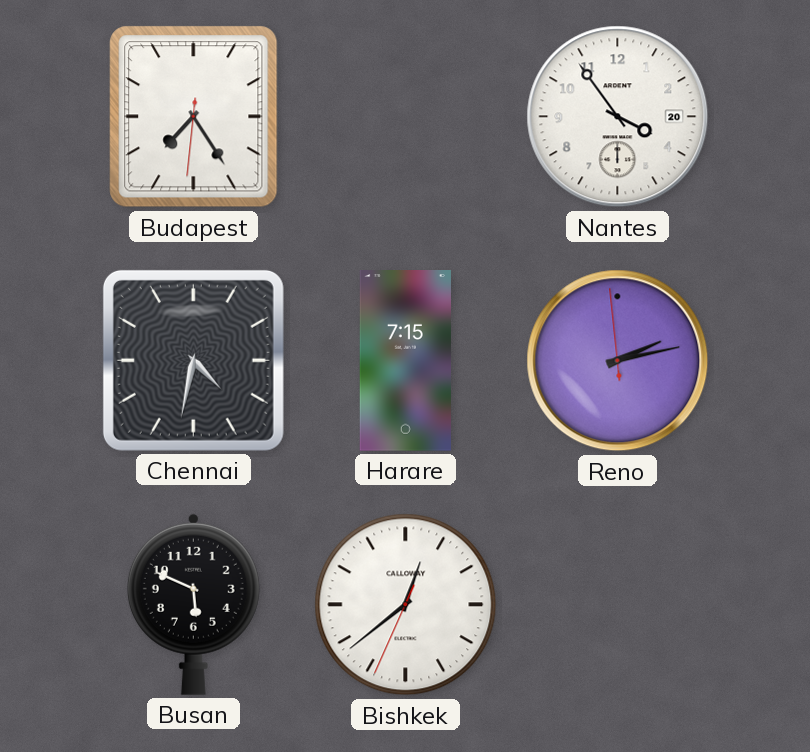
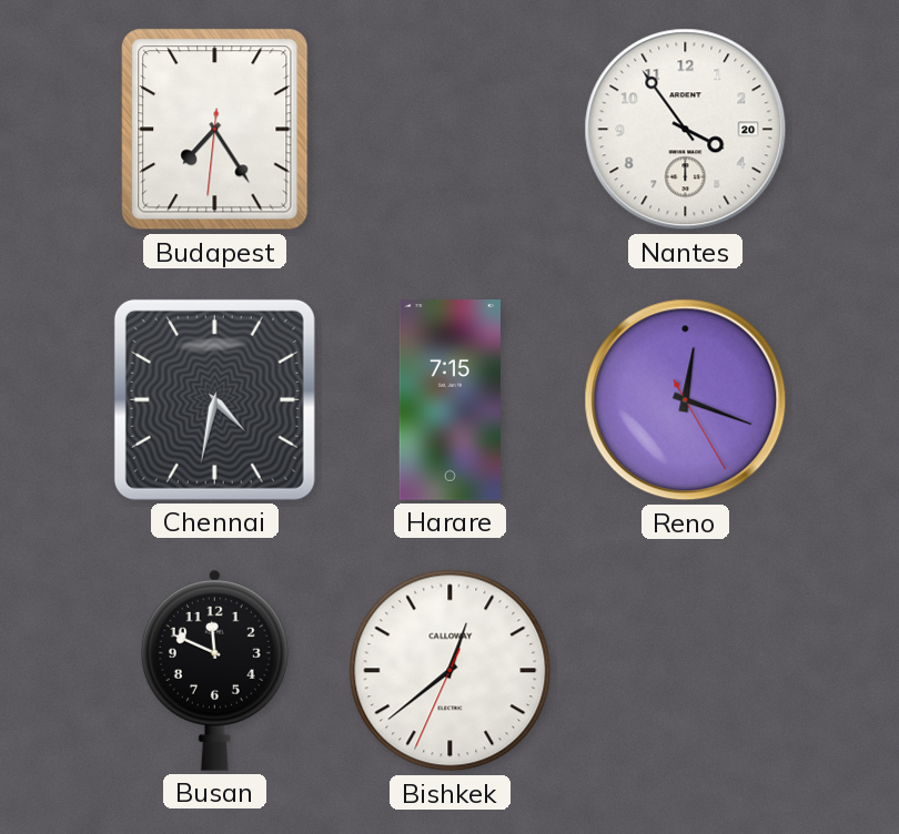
Reno: 2:12 -> 12:18 (686, 400)
Busan: 5:49 -> 11:49 (214, 670)
